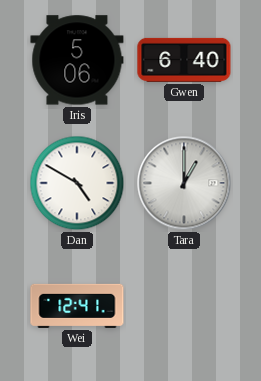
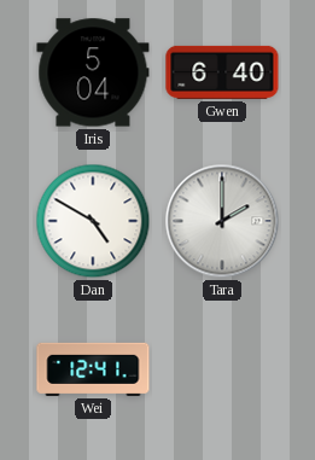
Iris: 5:06 -> 5:04 (93, 72)
Tara: 1:00 -> 2:00 (222, 221)
